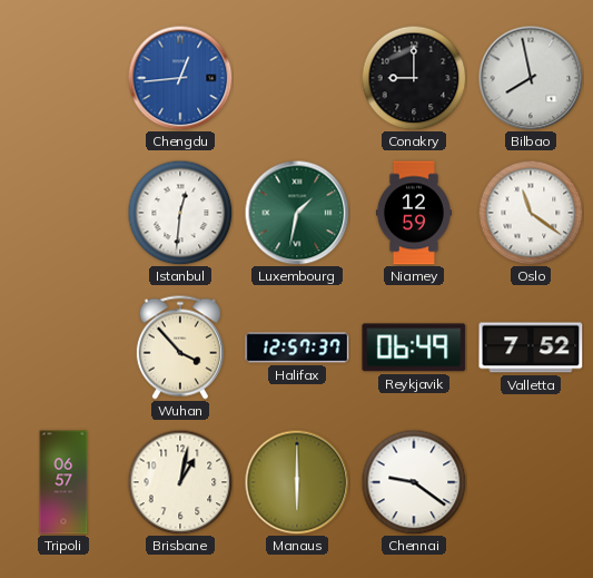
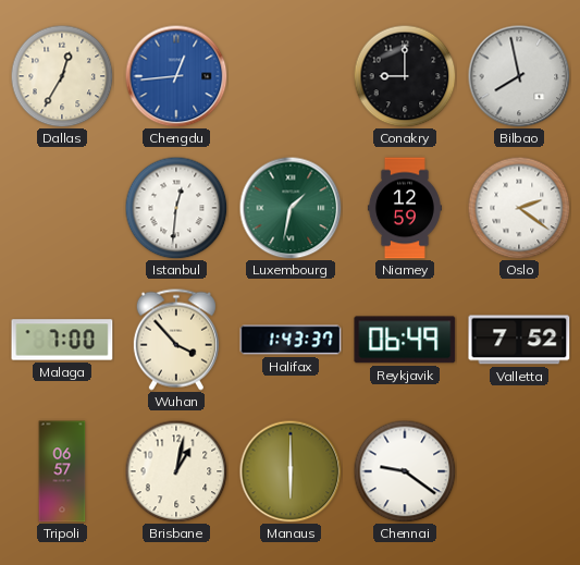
Dallas: none -> 12:35 (62, 76)
Oslo: 11:21 -> 2:21 (519, 208)
Malaga: none -> 7:00 (62, 340)
Halifax: 12:57 -> 1:43 (291, 340)
